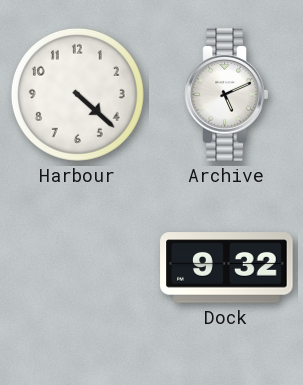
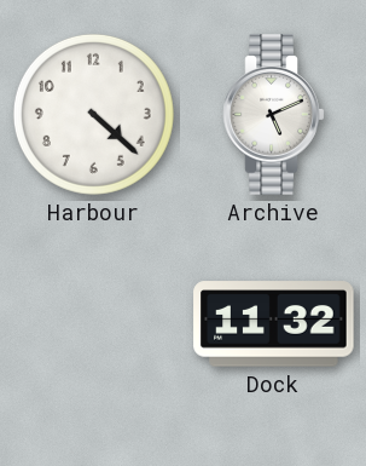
Dock: 9:32 -> 11:32 (274, 324)
